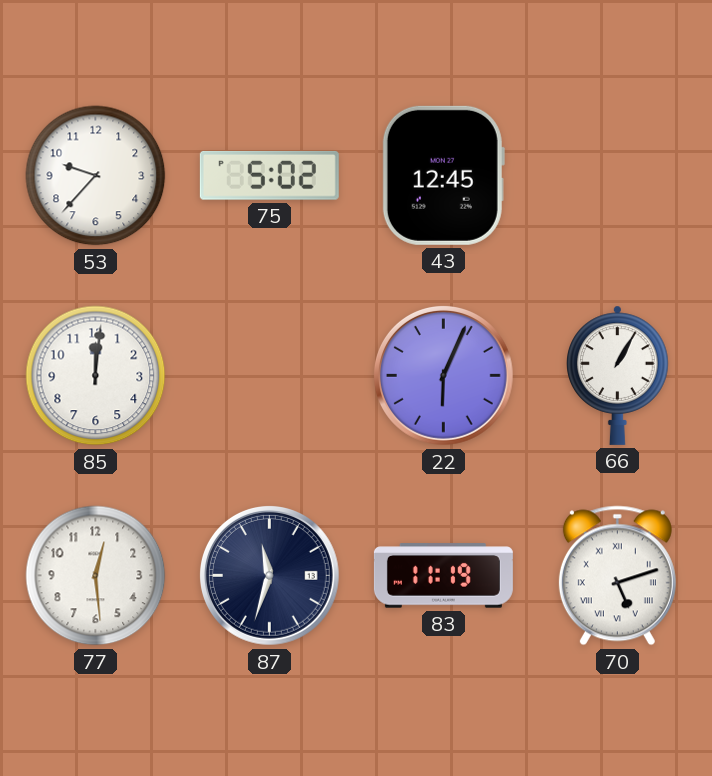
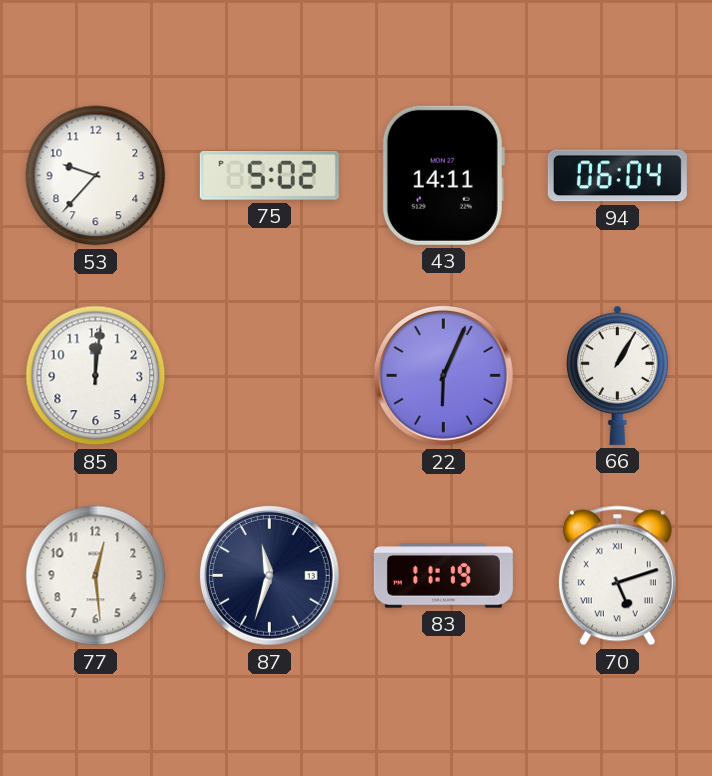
43: 12:45 -> 14:11 (443, 175)
94: none -> 06:04 (617, 176)
